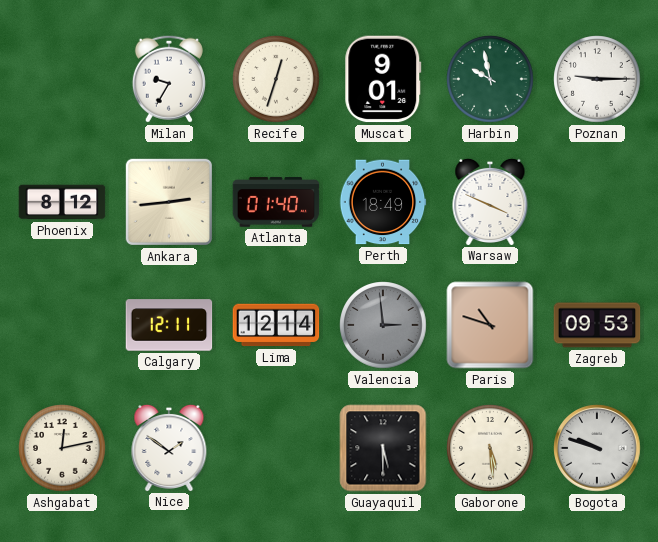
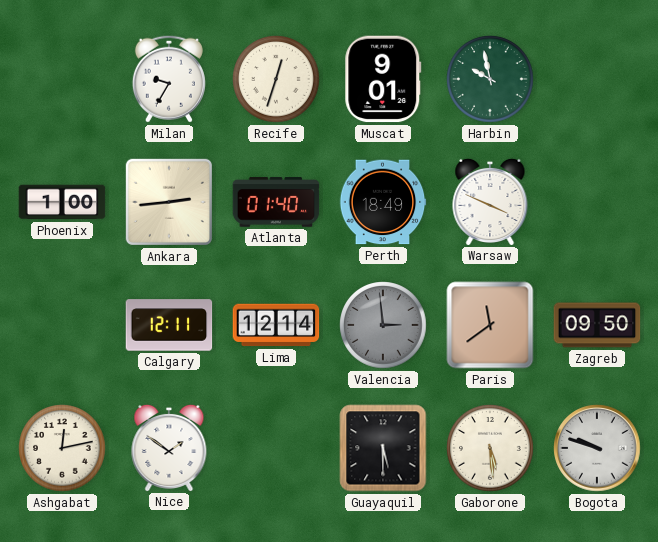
Poznan: 9:15 -> none (597, 79)
Phoenix: 8:12 -> 1:00 (62, 202)
Paris: 10:48 -> 11:39 (490, 325)
Zagreb: 09:53 -> 09:50 (597, 325)
